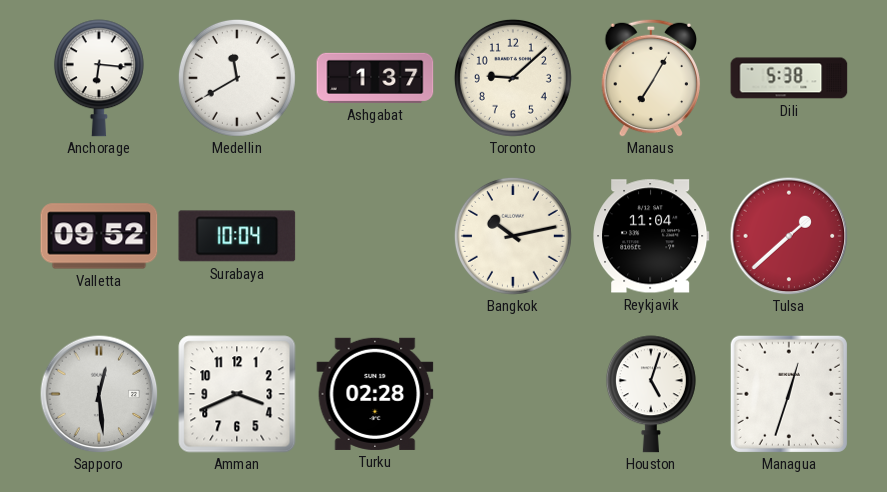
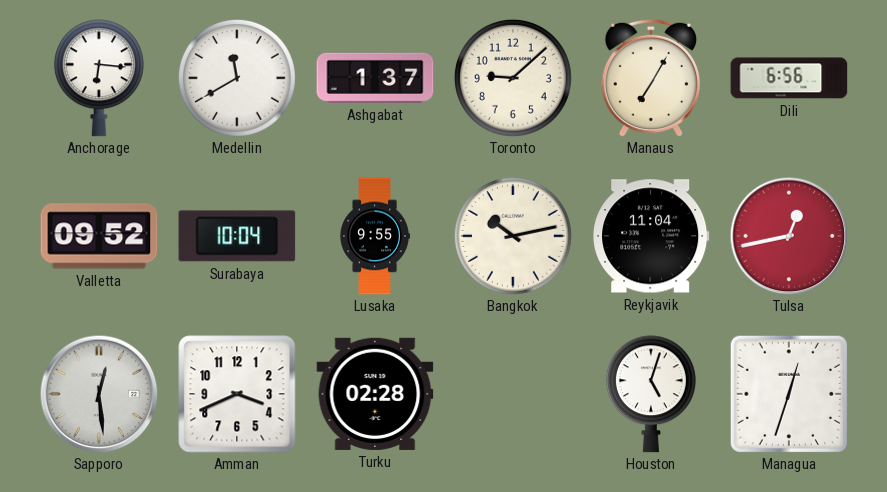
Dili: 5:38 -> 6:56 (789, 78)
Lusaka: none -> 9:55 (375, 236)
Tulsa: 1:38 -> 12:43 (789, 236)
